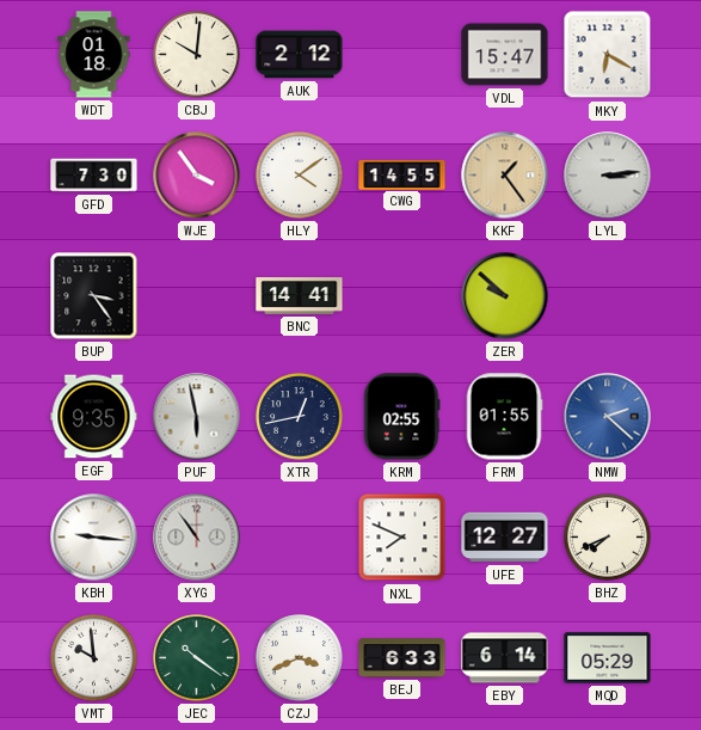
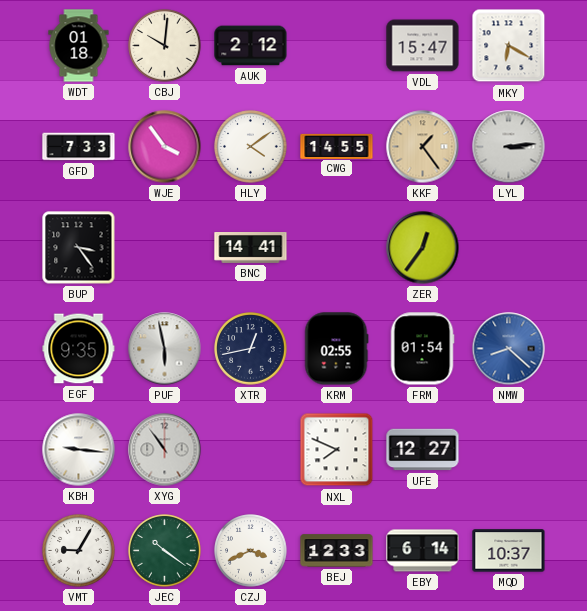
GFD: 7:30 -> 7:33 (79, 147)
ZER: 9:52 -> 12:36 (423, 248)
FRM: 01:55 -> 01:54 (422, 349)
NMW: 2:22 -> 8:22 (509, 349)
BHZ: 7:41 -> none (608, 538)
VMT: 9:59 -> 9:05 (79, 551)
BEJ: 6:33 -> 12:33 (337, 551)
MQD: 05:29 -> 10:37 (509, 551)
